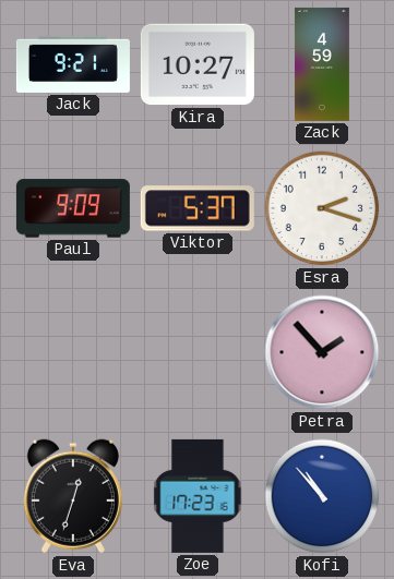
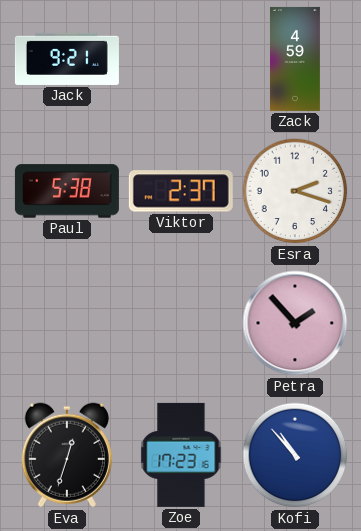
Kira: 10:27 -> none (198, 64)
Paul: 9:09 -> 5:38 (67, 191)
Viktor: 5:37 -> 2:37 (181, 191)
